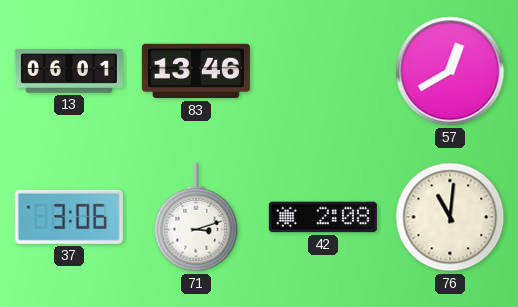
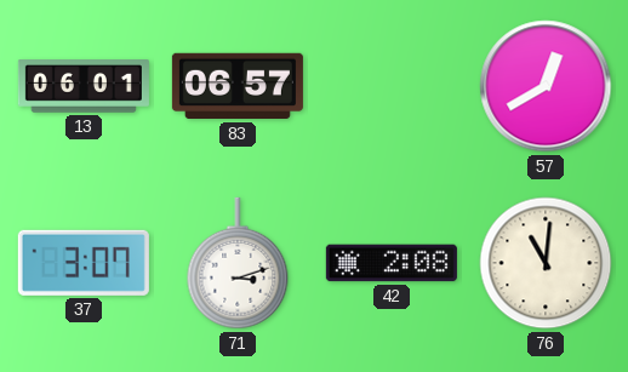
83: 13:46 -> 06:57 (238, 86)
37: 3:06 -> 3:07 (84, 263)
